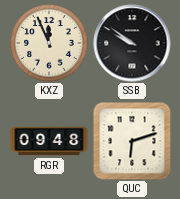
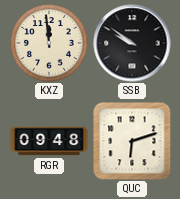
KXZ: 11:56 -> 11:59 (49, 43)
